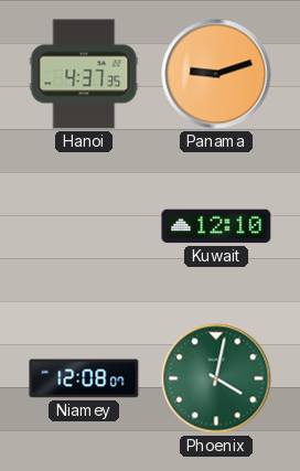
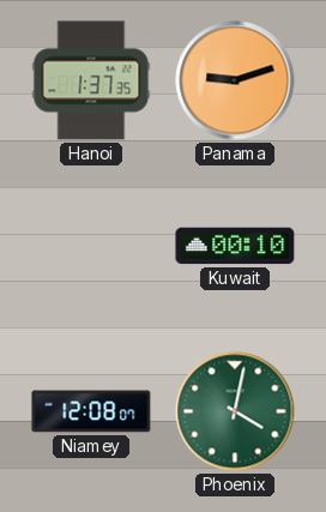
Hanoi: 4:37 -> 1:37 (91, 80)
Kuwait: 12:10 -> 00:10 (235, 246)
